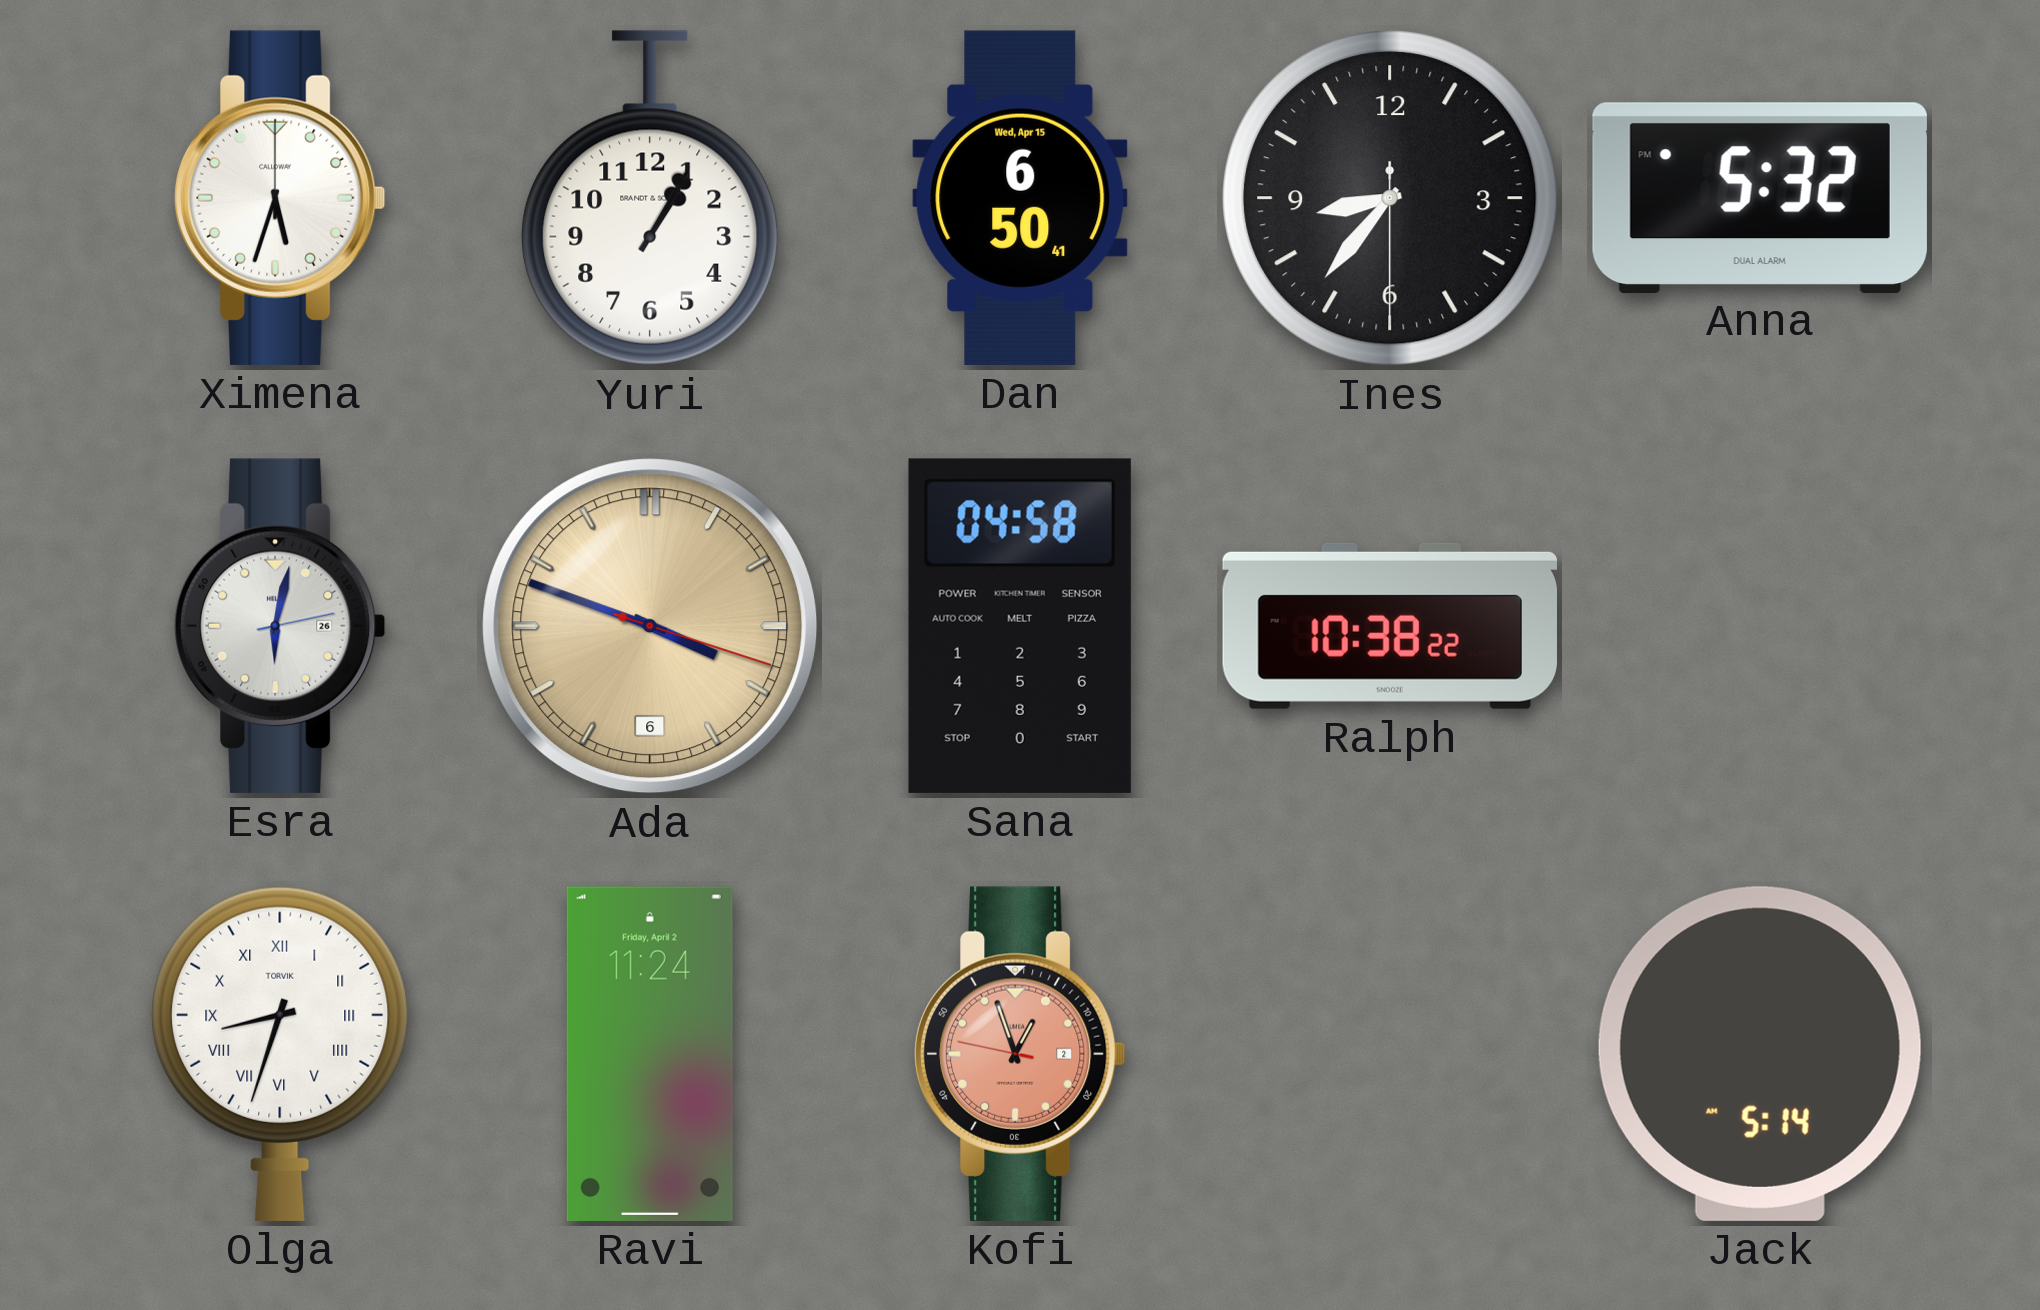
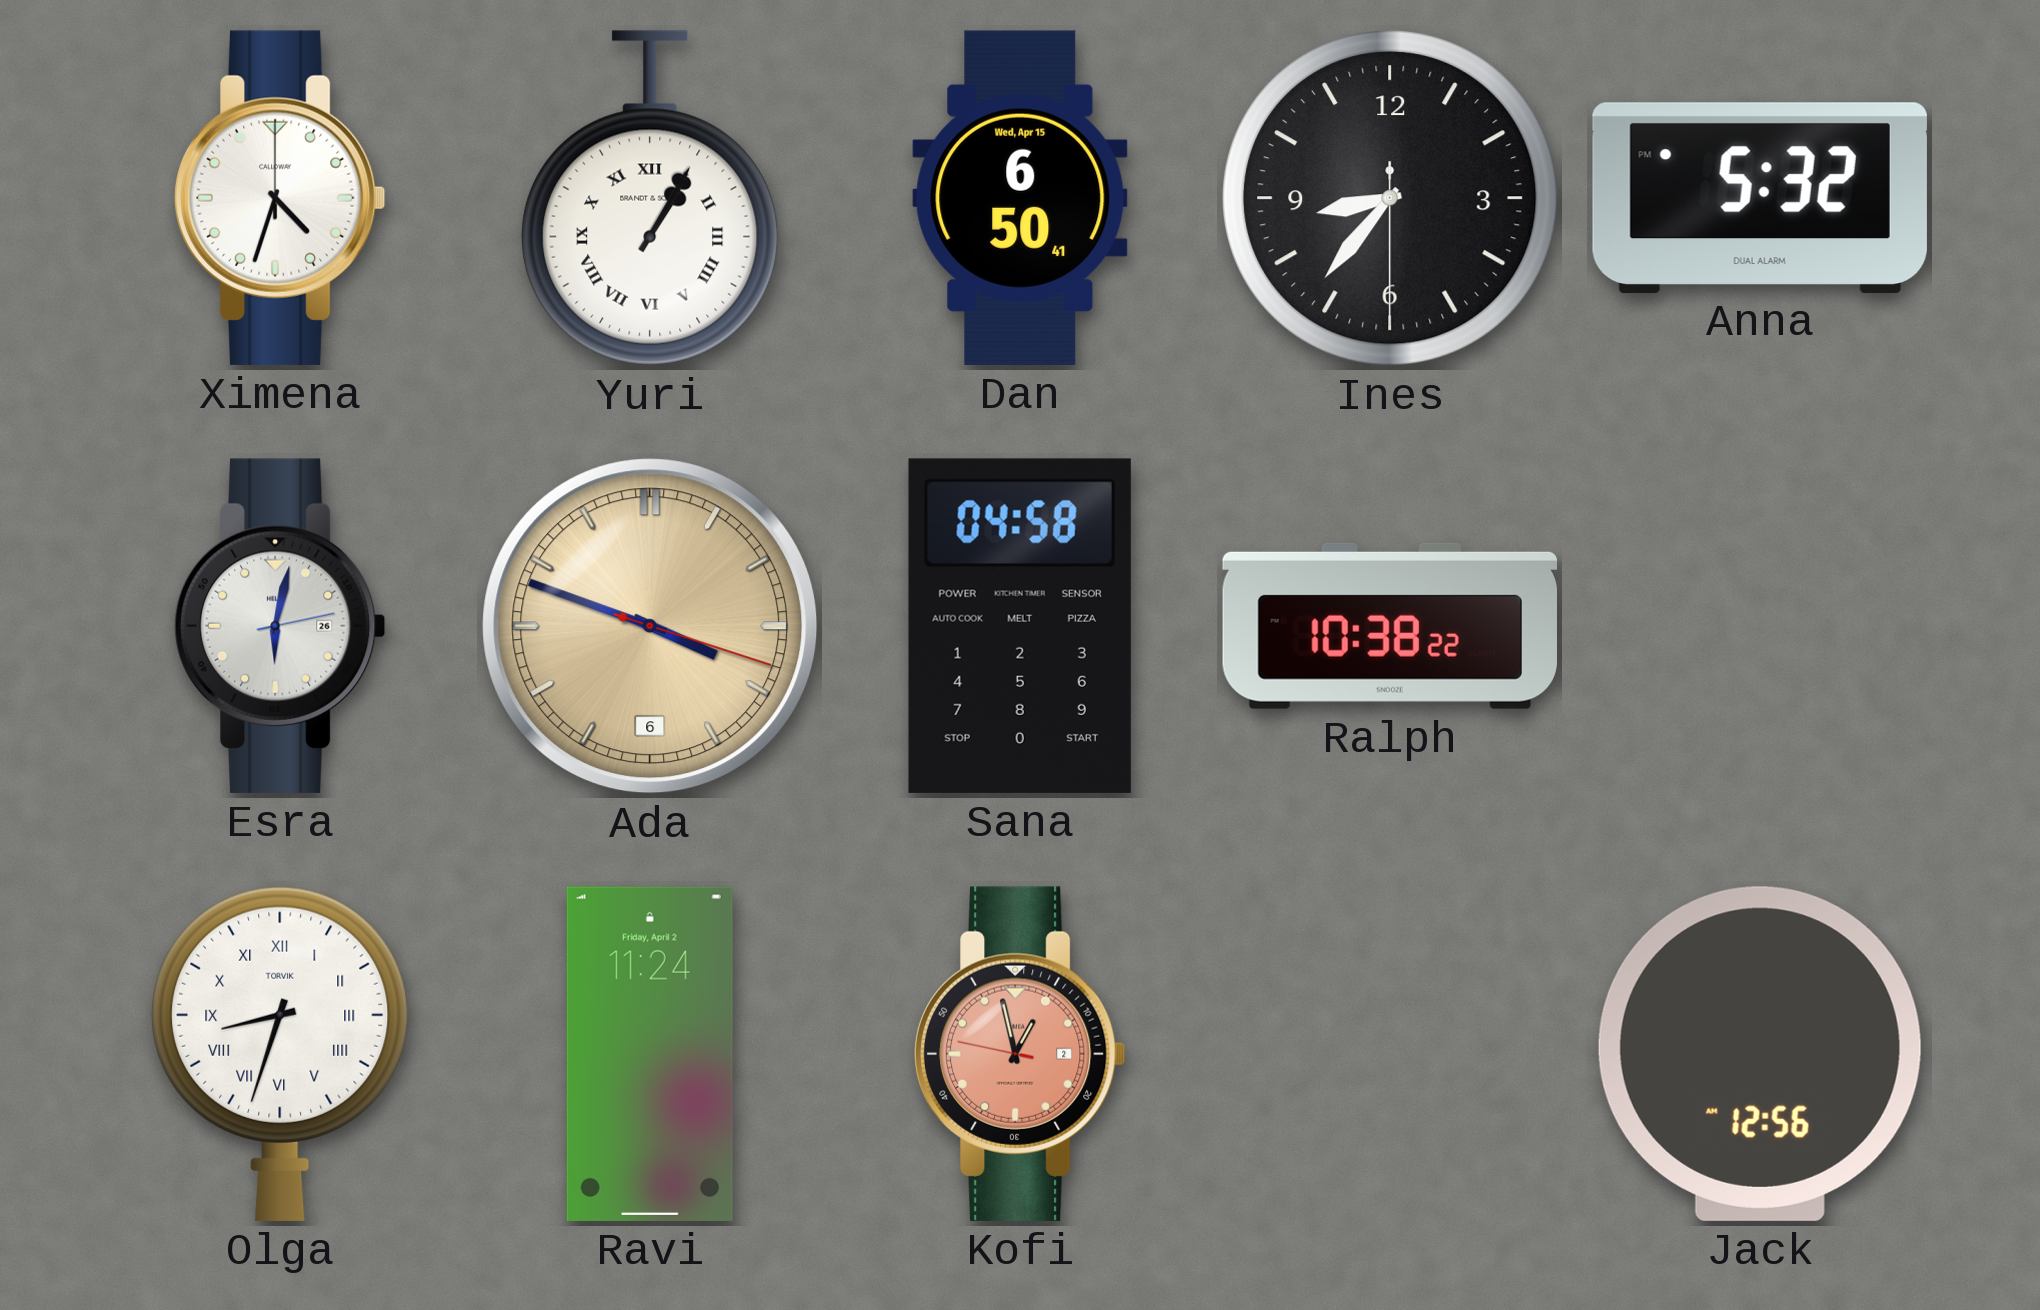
Ximena: 5:33 -> 4:33 (280, 198)
Yuri numerals: Arabic -> Roman (650, 198)
Kofi: 12:56 -> 12:57 (1020, 1054)
Jack: 5:14 -> 12:56 (1760, 1054)
